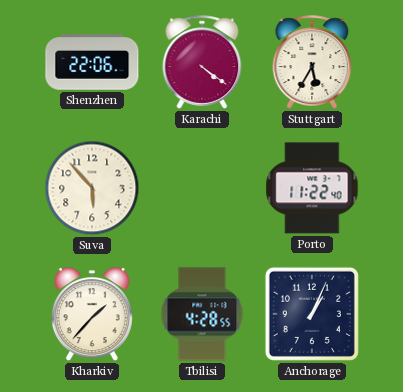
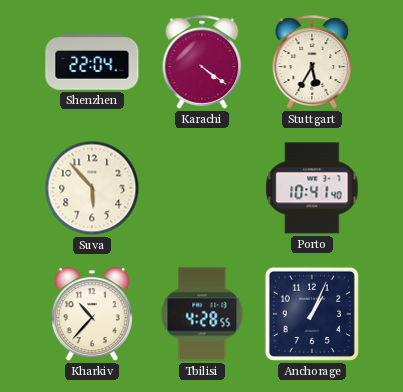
Shenzhen: 22:06 -> 22:04 (92, 62)
Porto: 11:22 -> 10:41 (312, 188)
Kharkiv: 1:37 -> 10:37 (92, 315)
